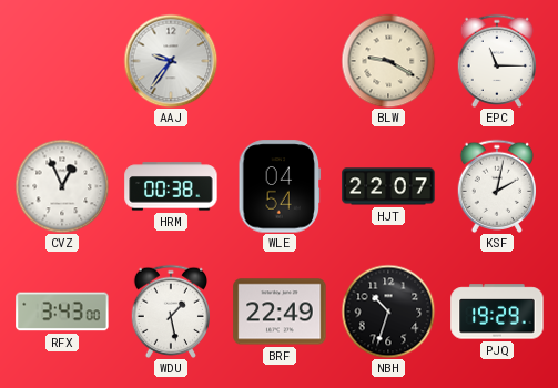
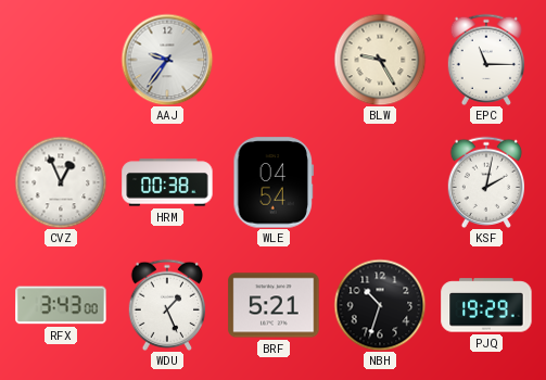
BLW: 9:20 -> 9:25 (380, 60)
HJT: 22:07 -> none (388, 186)
WDU: 1:28 -> 1:26 (167, 305)
BRF: 22:49 -> 5:21 (274, 305)
